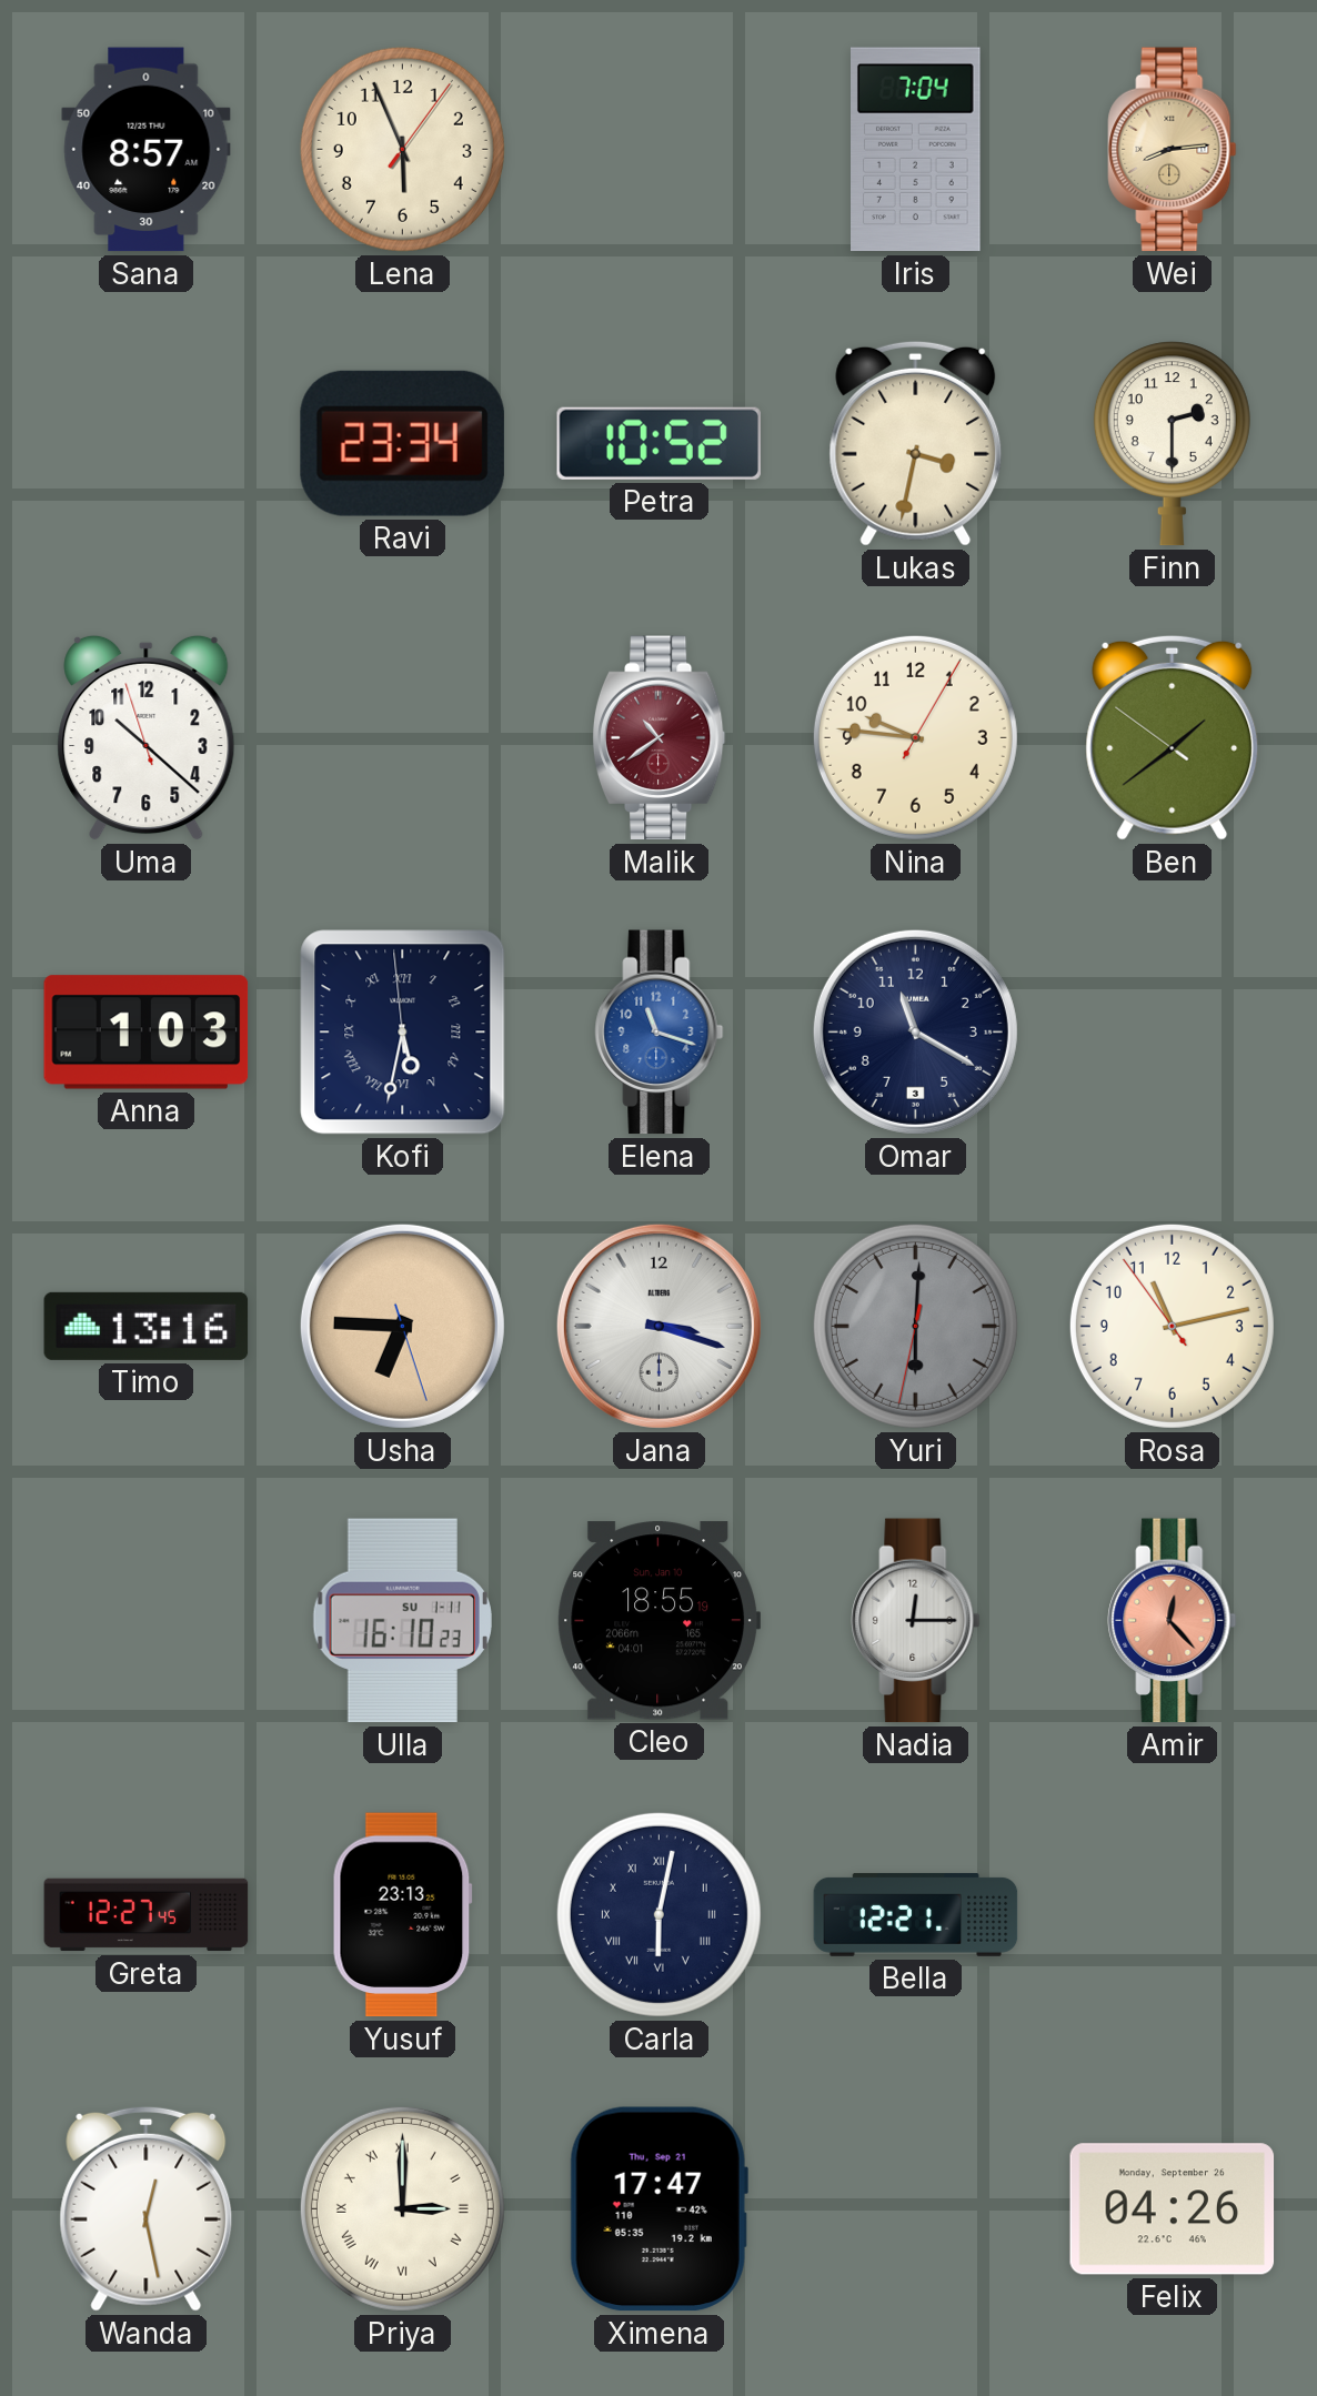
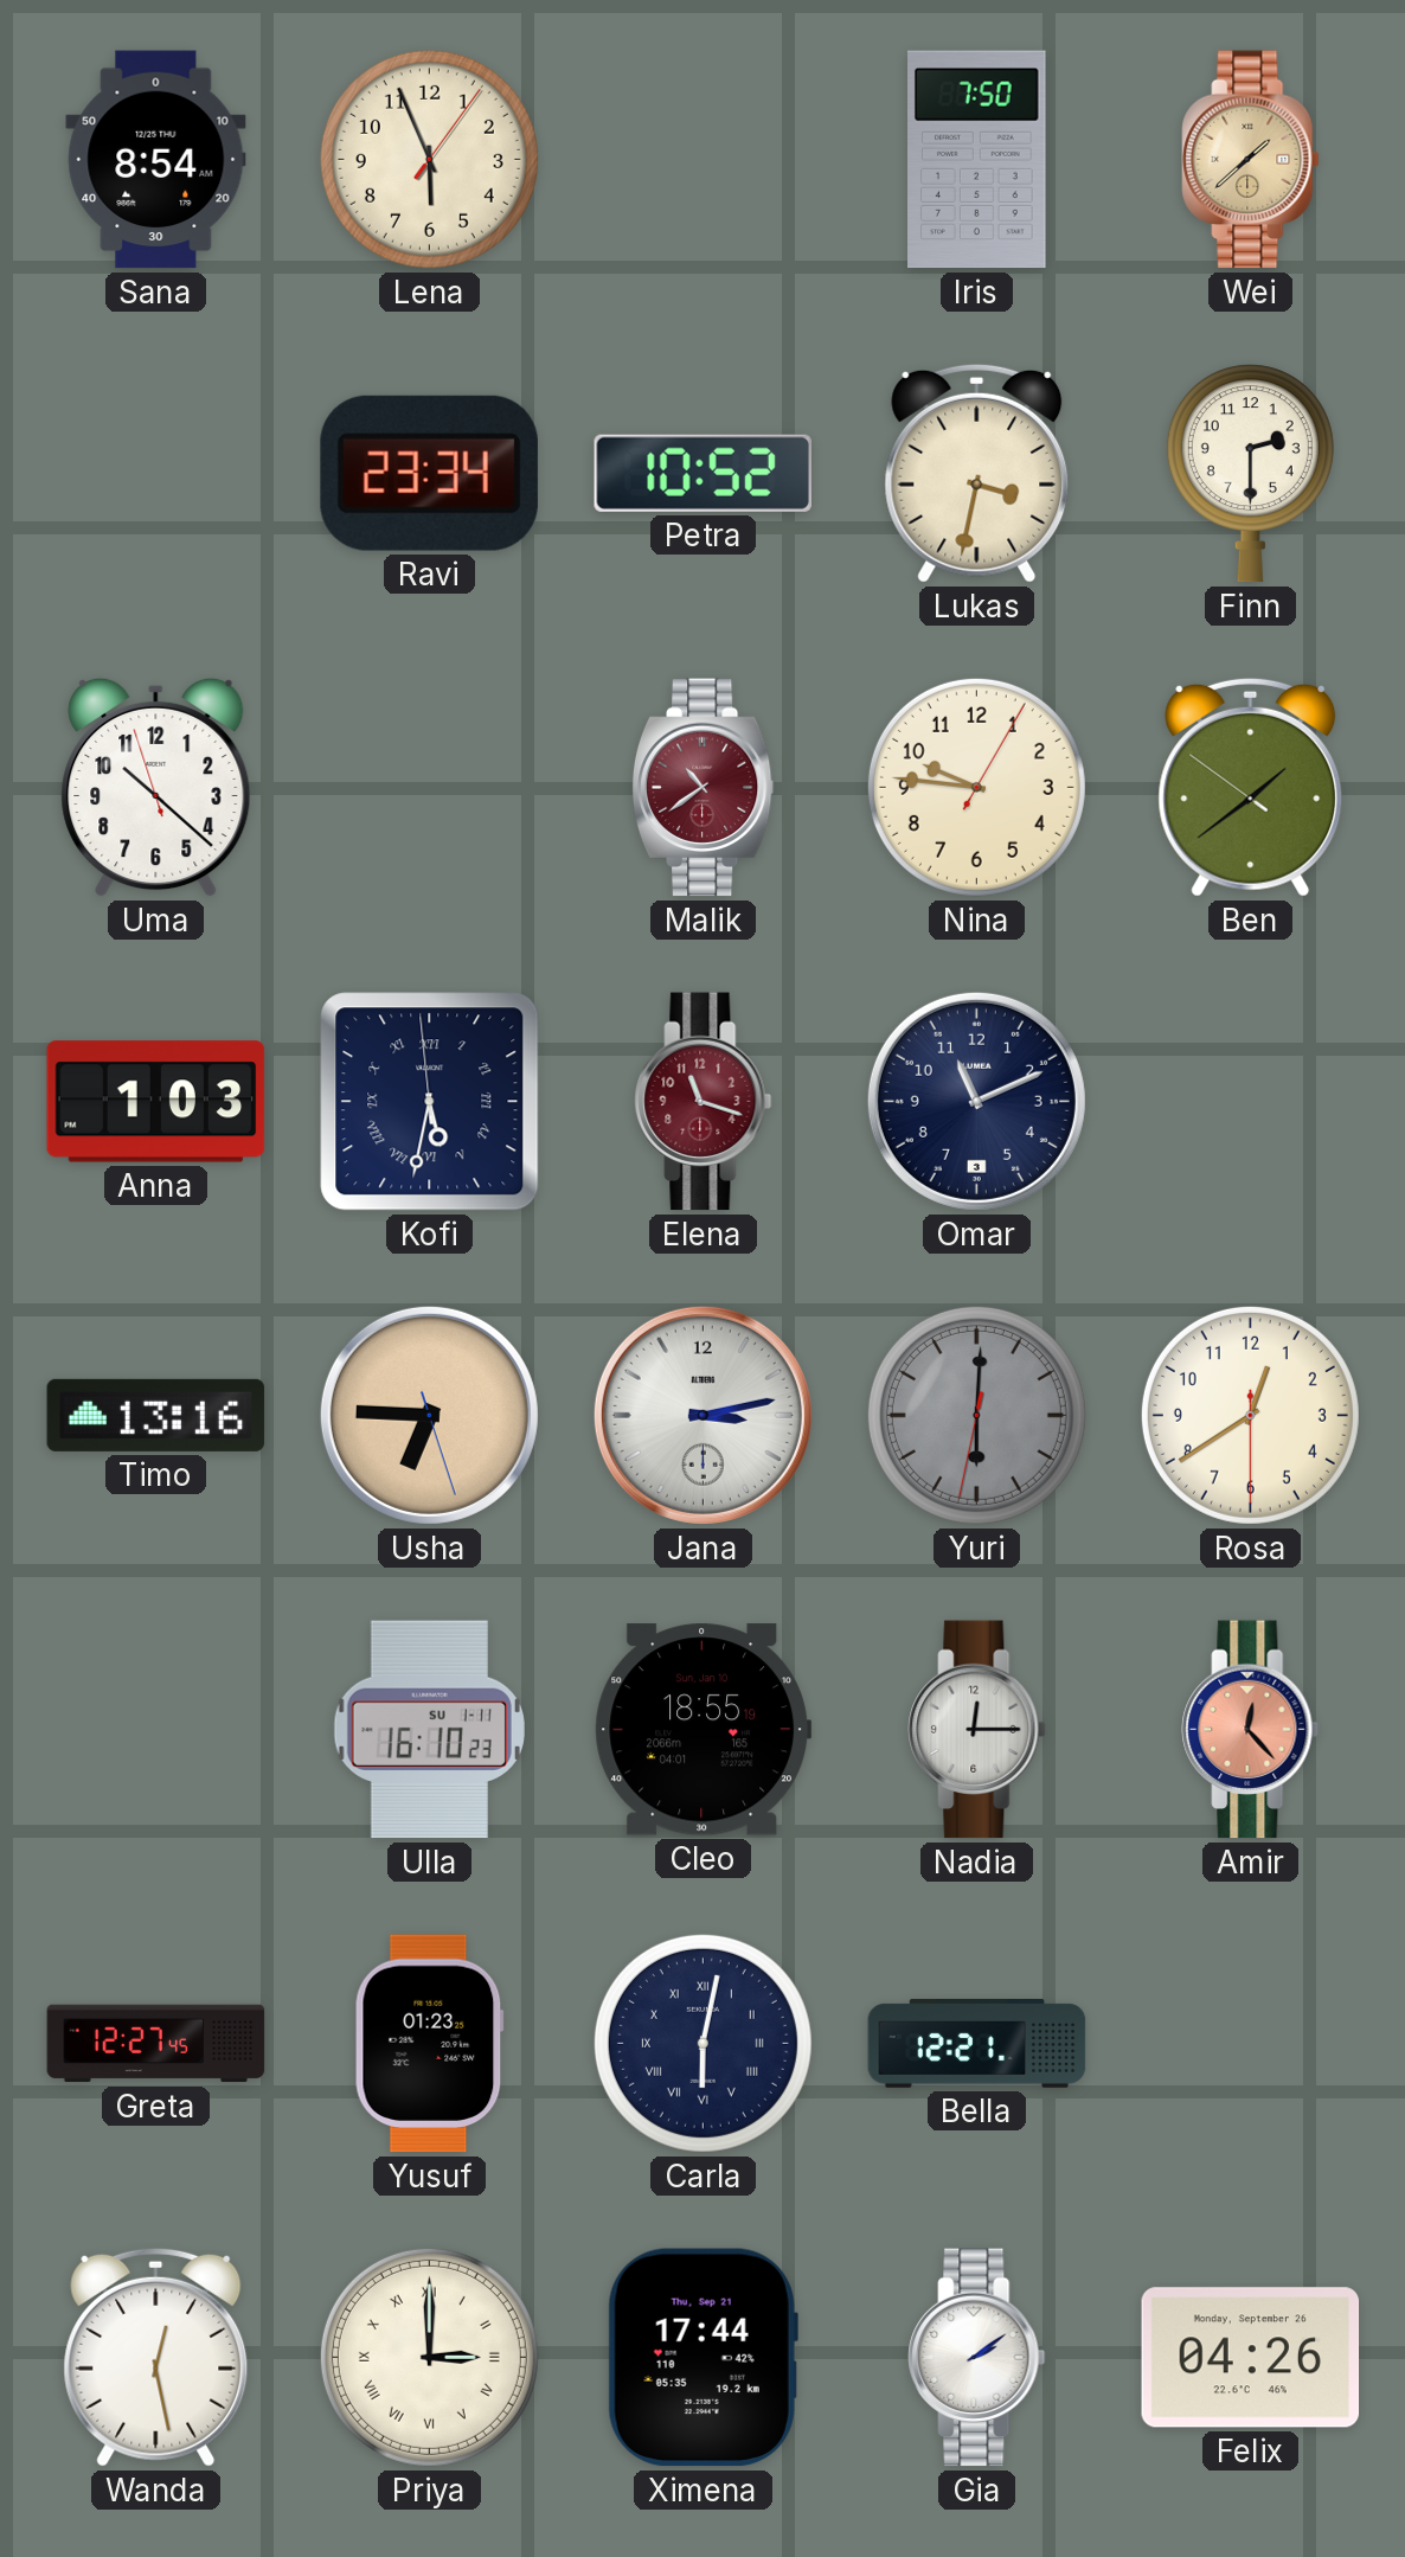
Sana: 8:57 -> 8:54 (156, 160)
Iris: 7:04 -> 7:50 (977, 160)
Wei: 8:14 -> 1:38 (1251, 160)
Elena dial: blue -> burgundy (704, 1102)
Omar: 11:20 -> 11:11 (976, 1101)
Jana: 3:18 -> 3:13 (702, 1415)
Rosa: 11:12 -> 12:39 (1250, 1415)
Yusuf: 23:13 -> 01:23 (429, 2044)
Ximena: 17:47 -> 17:44 (702, 2358)
Gia: none -> 2:09 (977, 2358)
